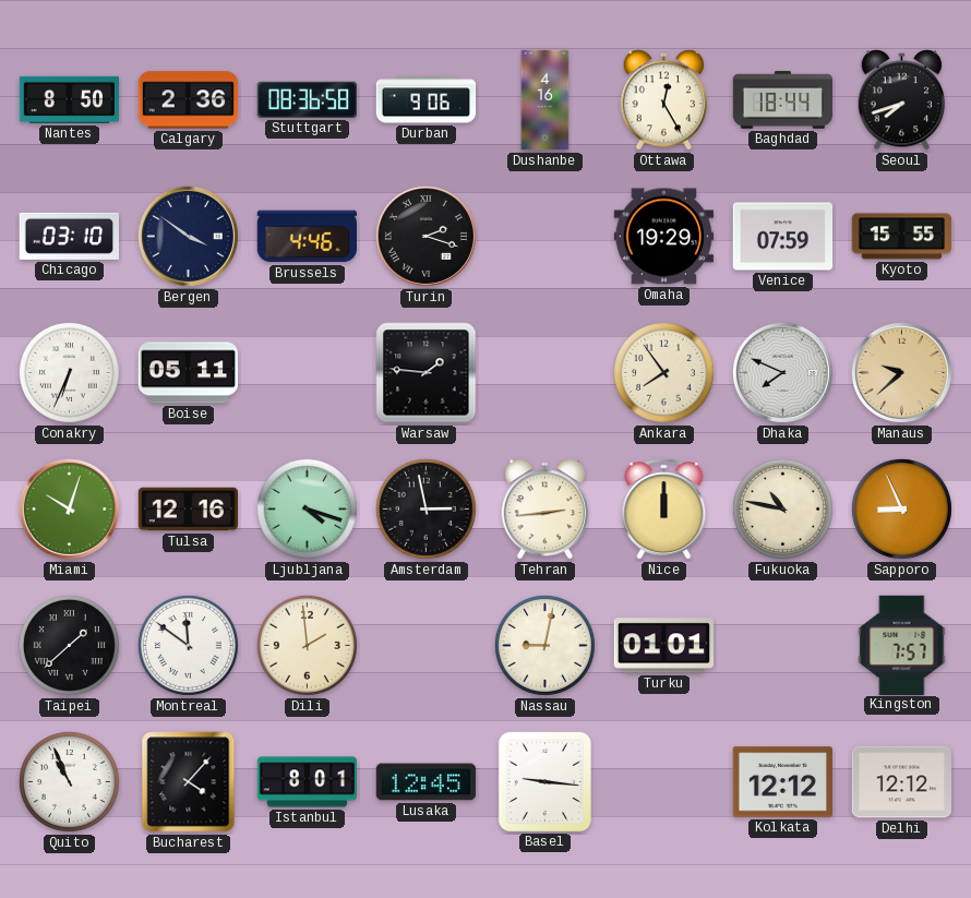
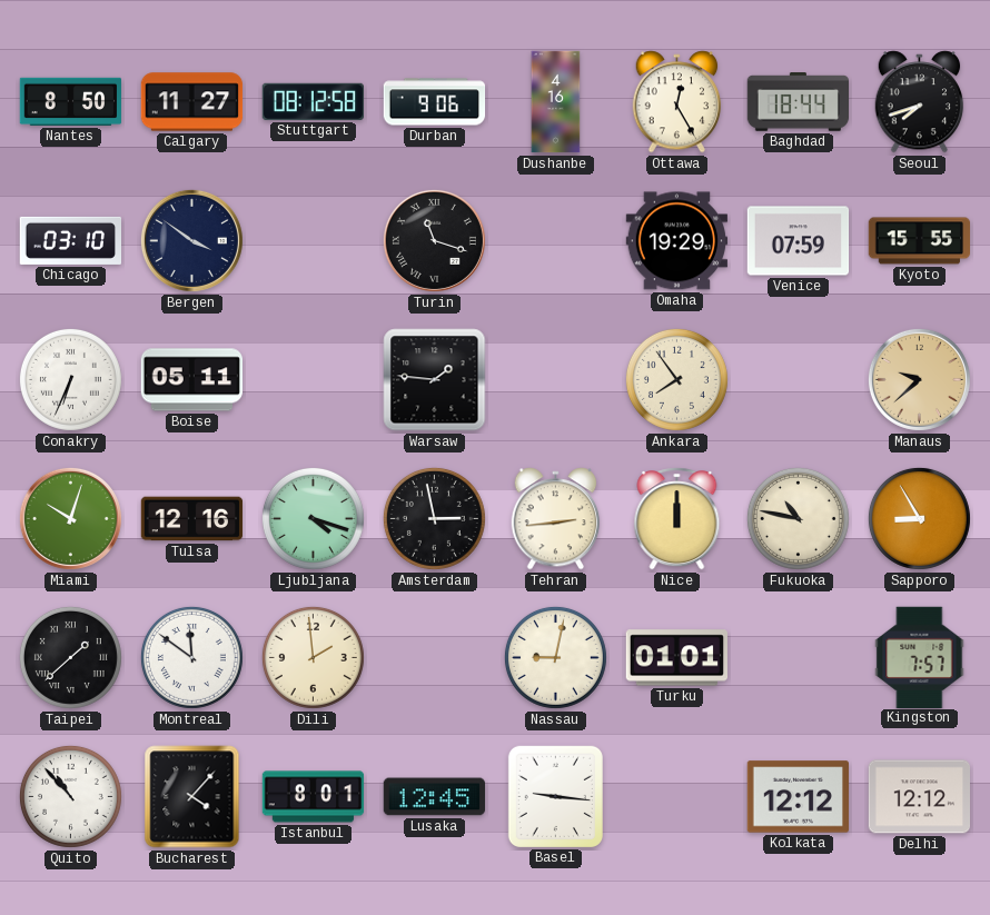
Calgary: 2:36 -> 11:27 (192, 102)
Stuttgart: 08:36 -> 08:12 (313, 101)
Brussels: 4:46 -> none (307, 237)
Turin: 2:18 -> 11:18 (434, 240)
Dhaka: 7:49 -> none (782, 372)
Sapporo: 8:56 -> 8:55 (919, 518)
Quito: 10:56 -> 10:53 (70, 796)
